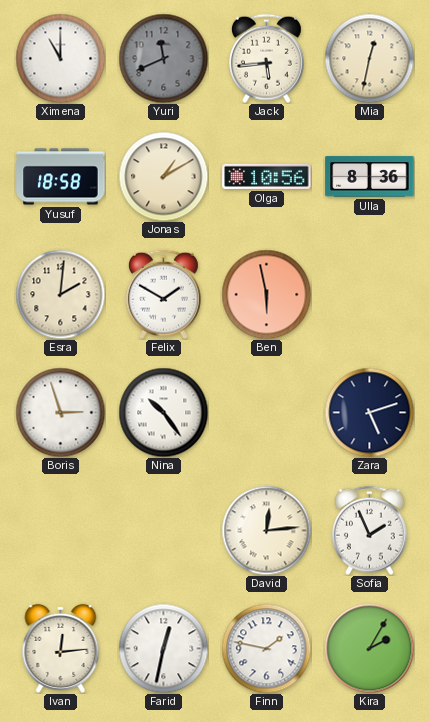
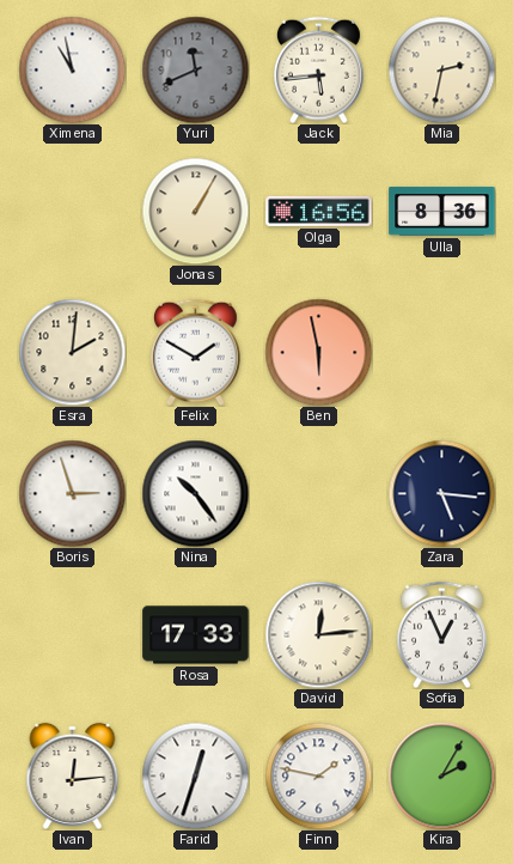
Ximena: 11:00 -> 10:58 (72, 69)
Mia: 12:32 -> 2:32 (441, 69)
Yusuf: 18:58 -> none (61, 177)
Jonas: 1:10 -> 1:05 (195, 211)
Olga: 10:56 -> 16:56 (319, 211)
Zara: 5:12 -> 5:16 (441, 493)
Rosa: none -> 17:33 (196, 635)
Sofia: 1:56 -> 12:56 (441, 634)
Farid: 12:32 -> 12:33 (195, 775)
